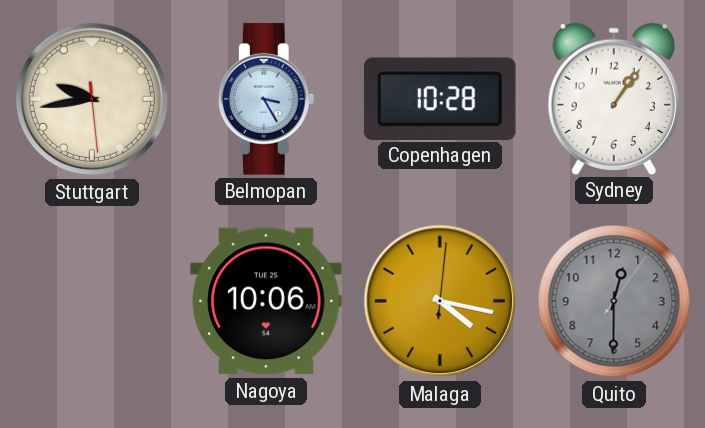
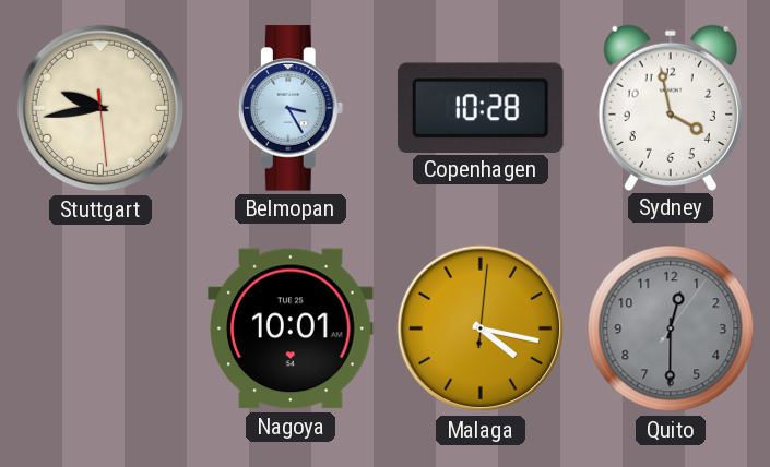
Sydney: 1:06 -> 3:58 (671, 107)
Nagoya: 10:06 -> 10:01 (291, 328)
